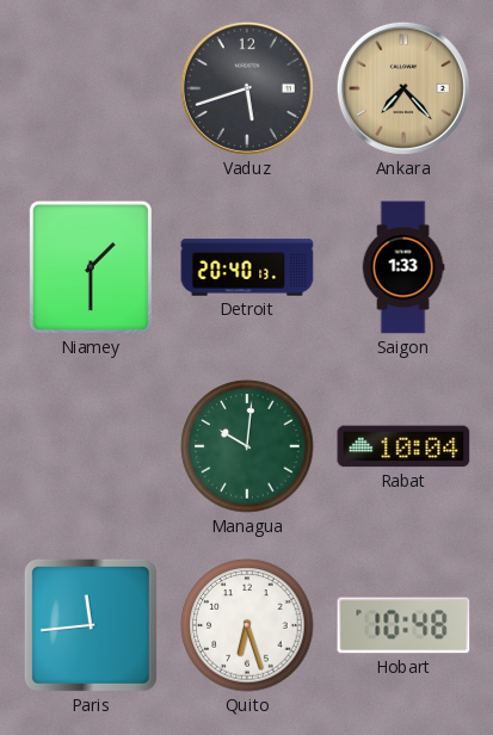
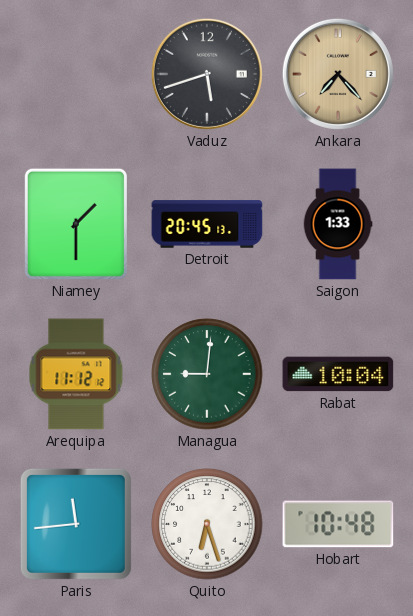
Detroit: 20:40 -> 20:45 (207, 224)
Arequipa: none -> 11:12 (76, 374)
Managua: 10:01 -> 9:01 (207, 374)
